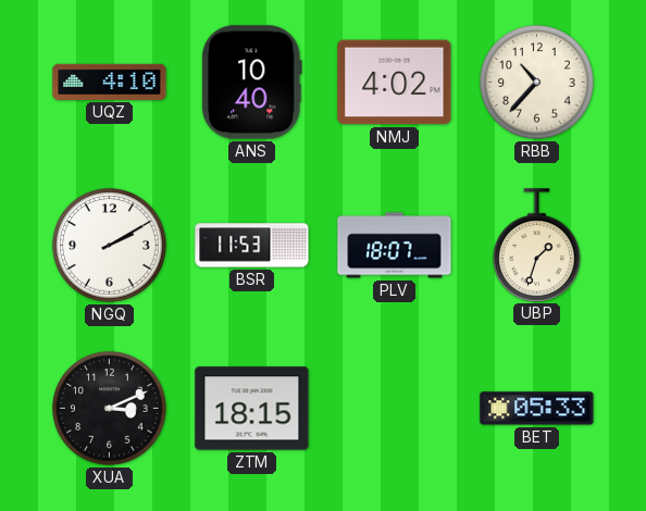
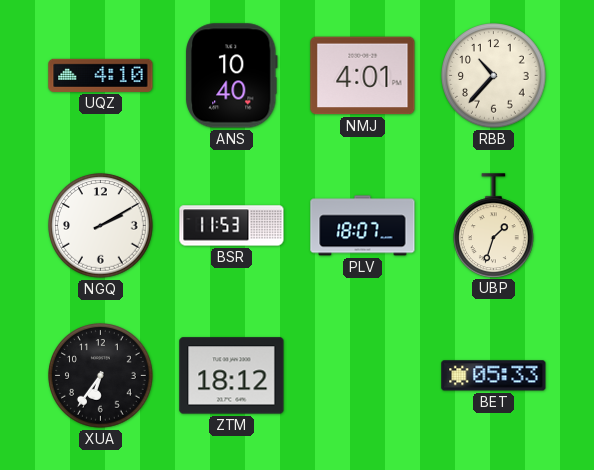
NMJ: 4:02 -> 4:01 (363, 76)
XUA: 3:11 -> 6:36 (101, 376)
ZTM: 18:15 -> 18:12 (232, 376)
